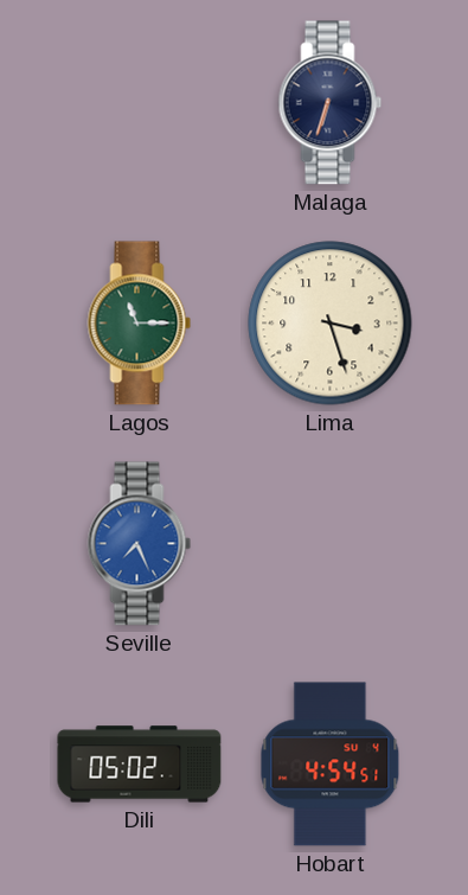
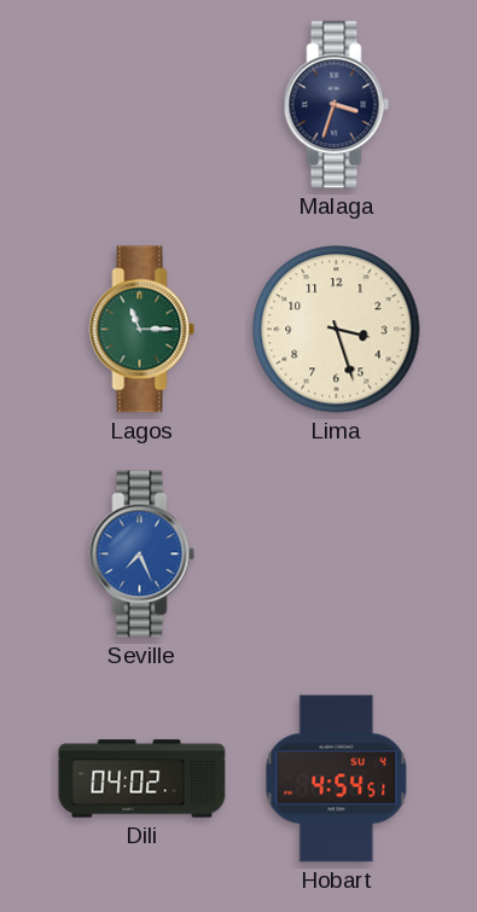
Malaga: 6:33 -> 3:33 (337, 105)
Dili: 05:02 -> 04:02 (142, 779)
